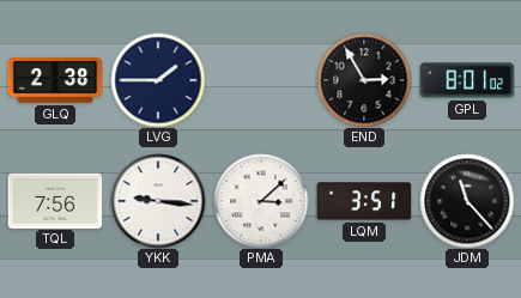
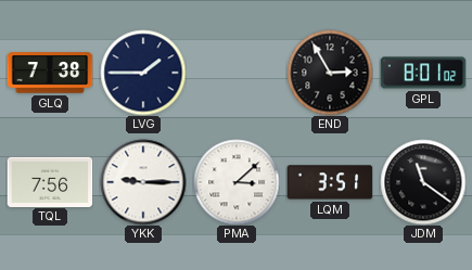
GLQ: 2:38 -> 7:38 (50, 73)
YKK: 9:16 -> 9:15 (143, 182)
JDM: 11:23 -> 11:21 (423, 182)
